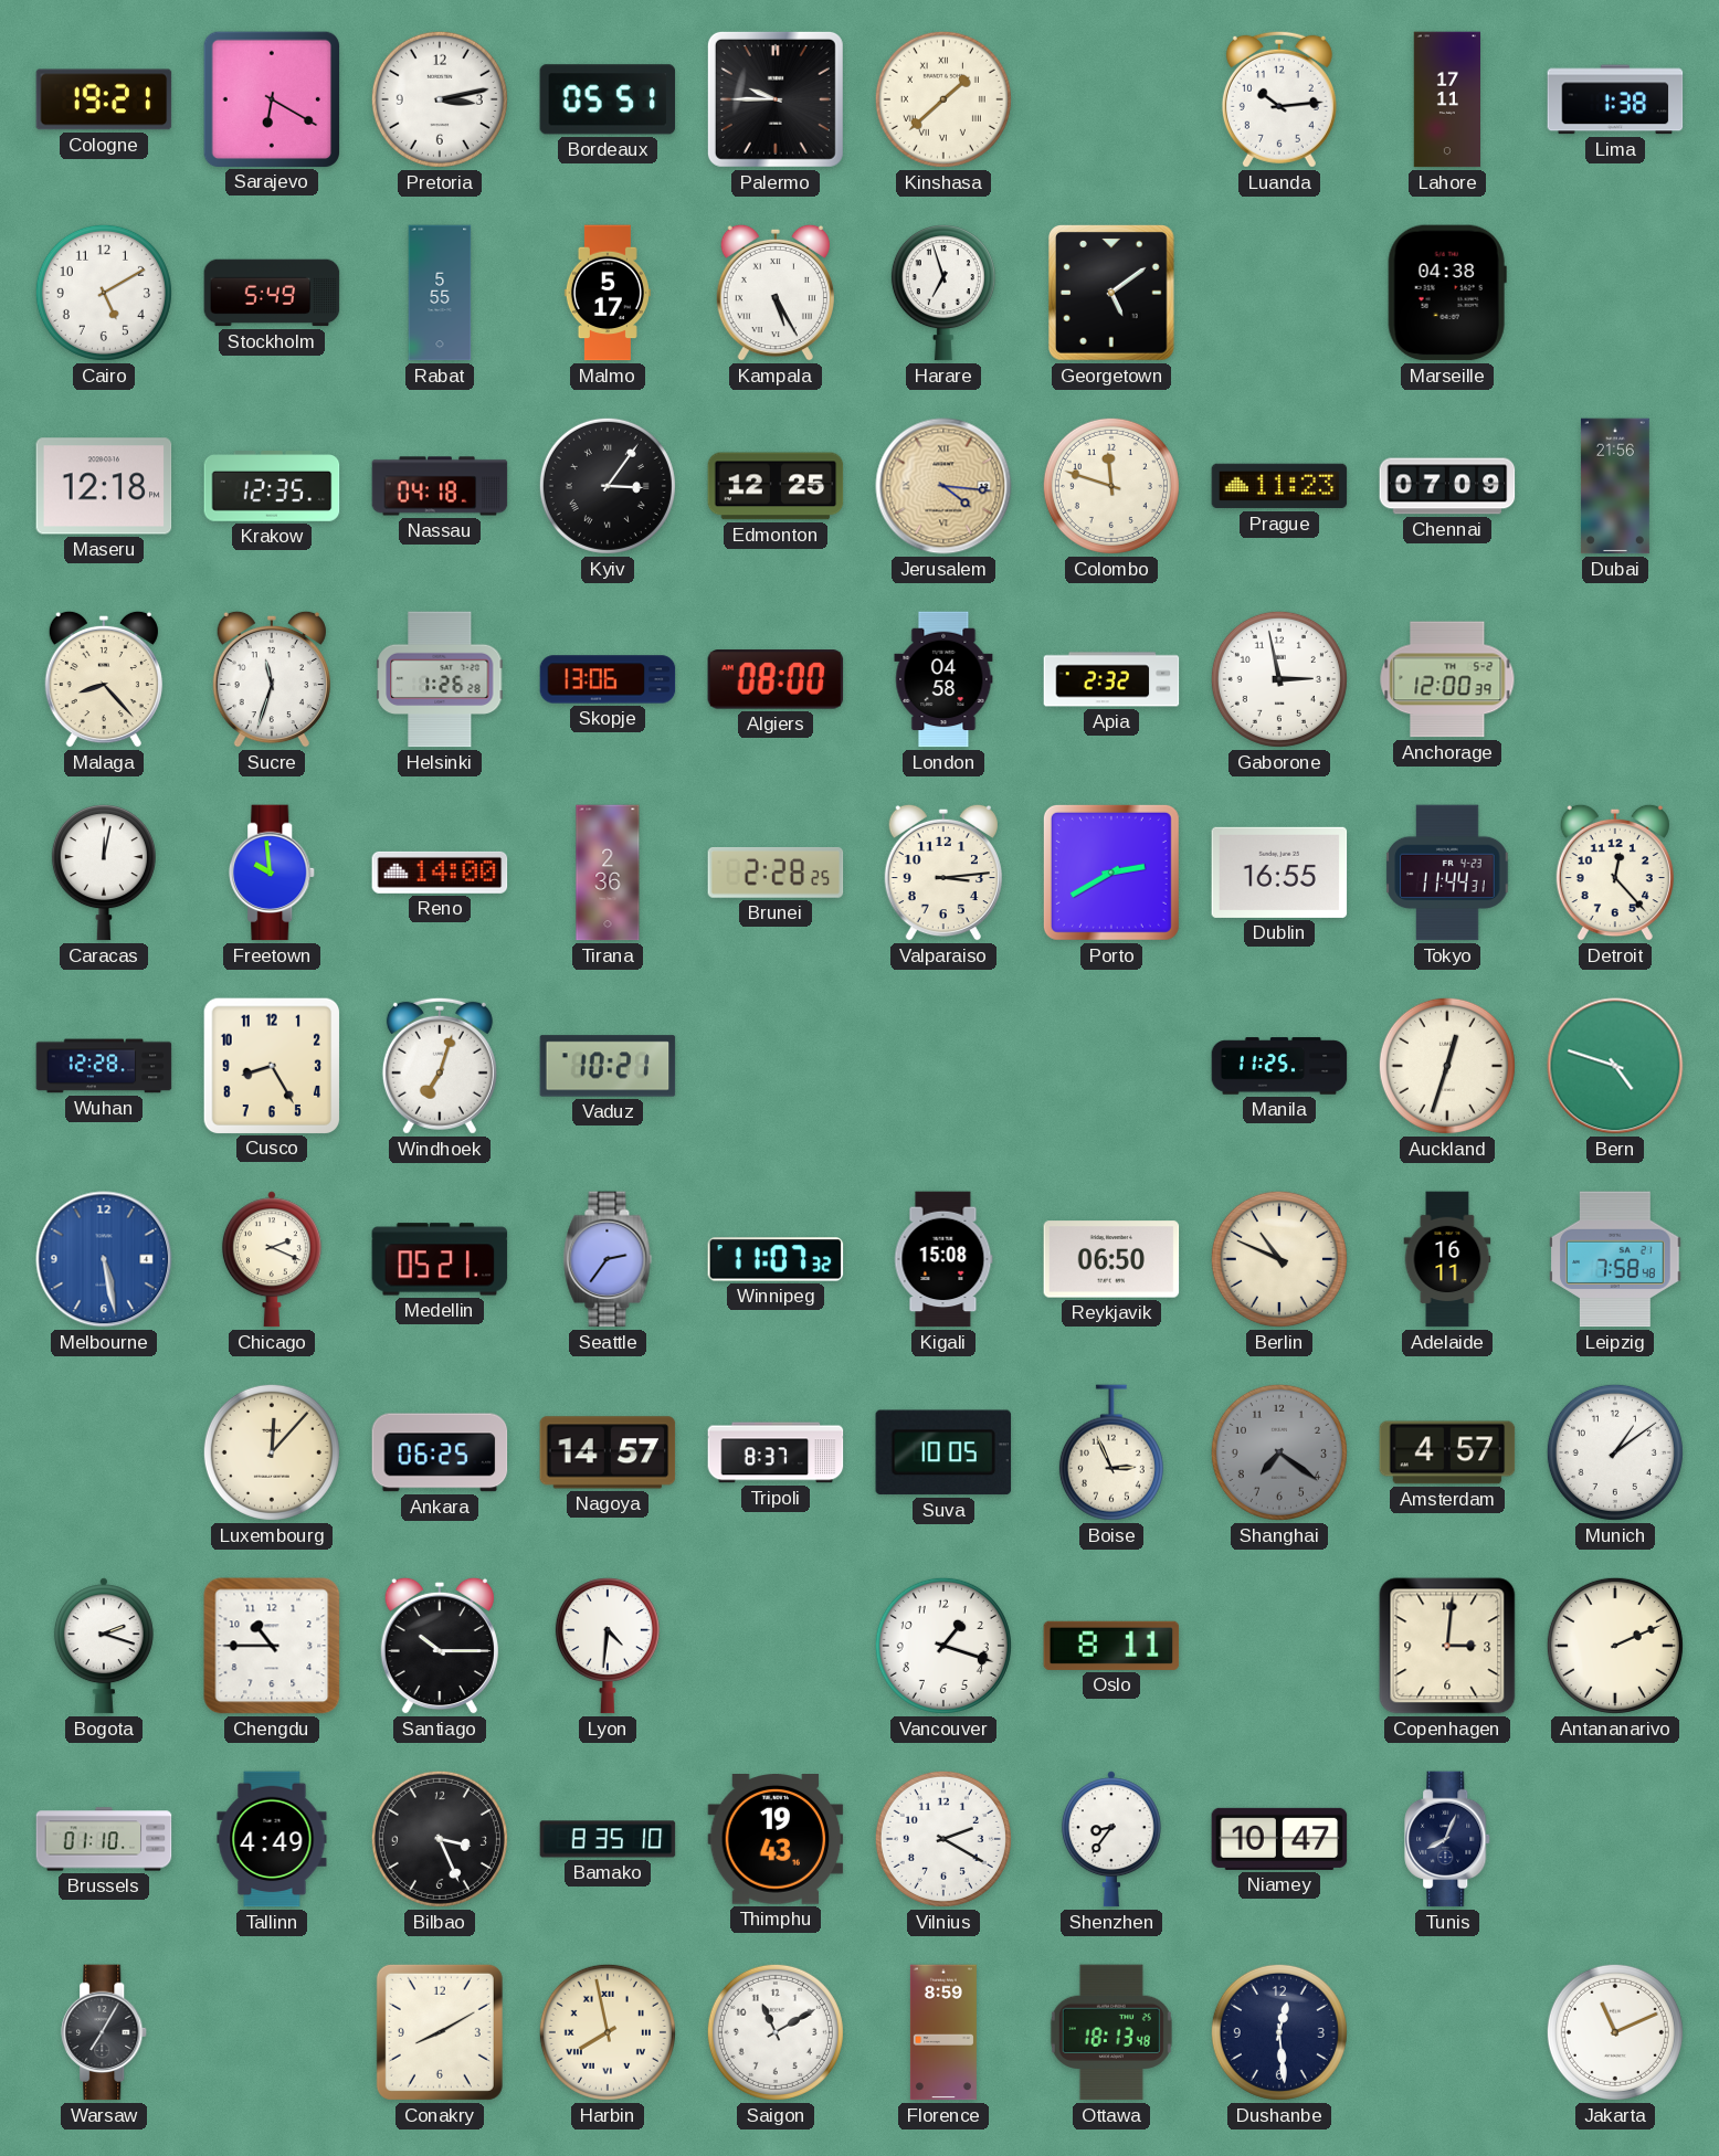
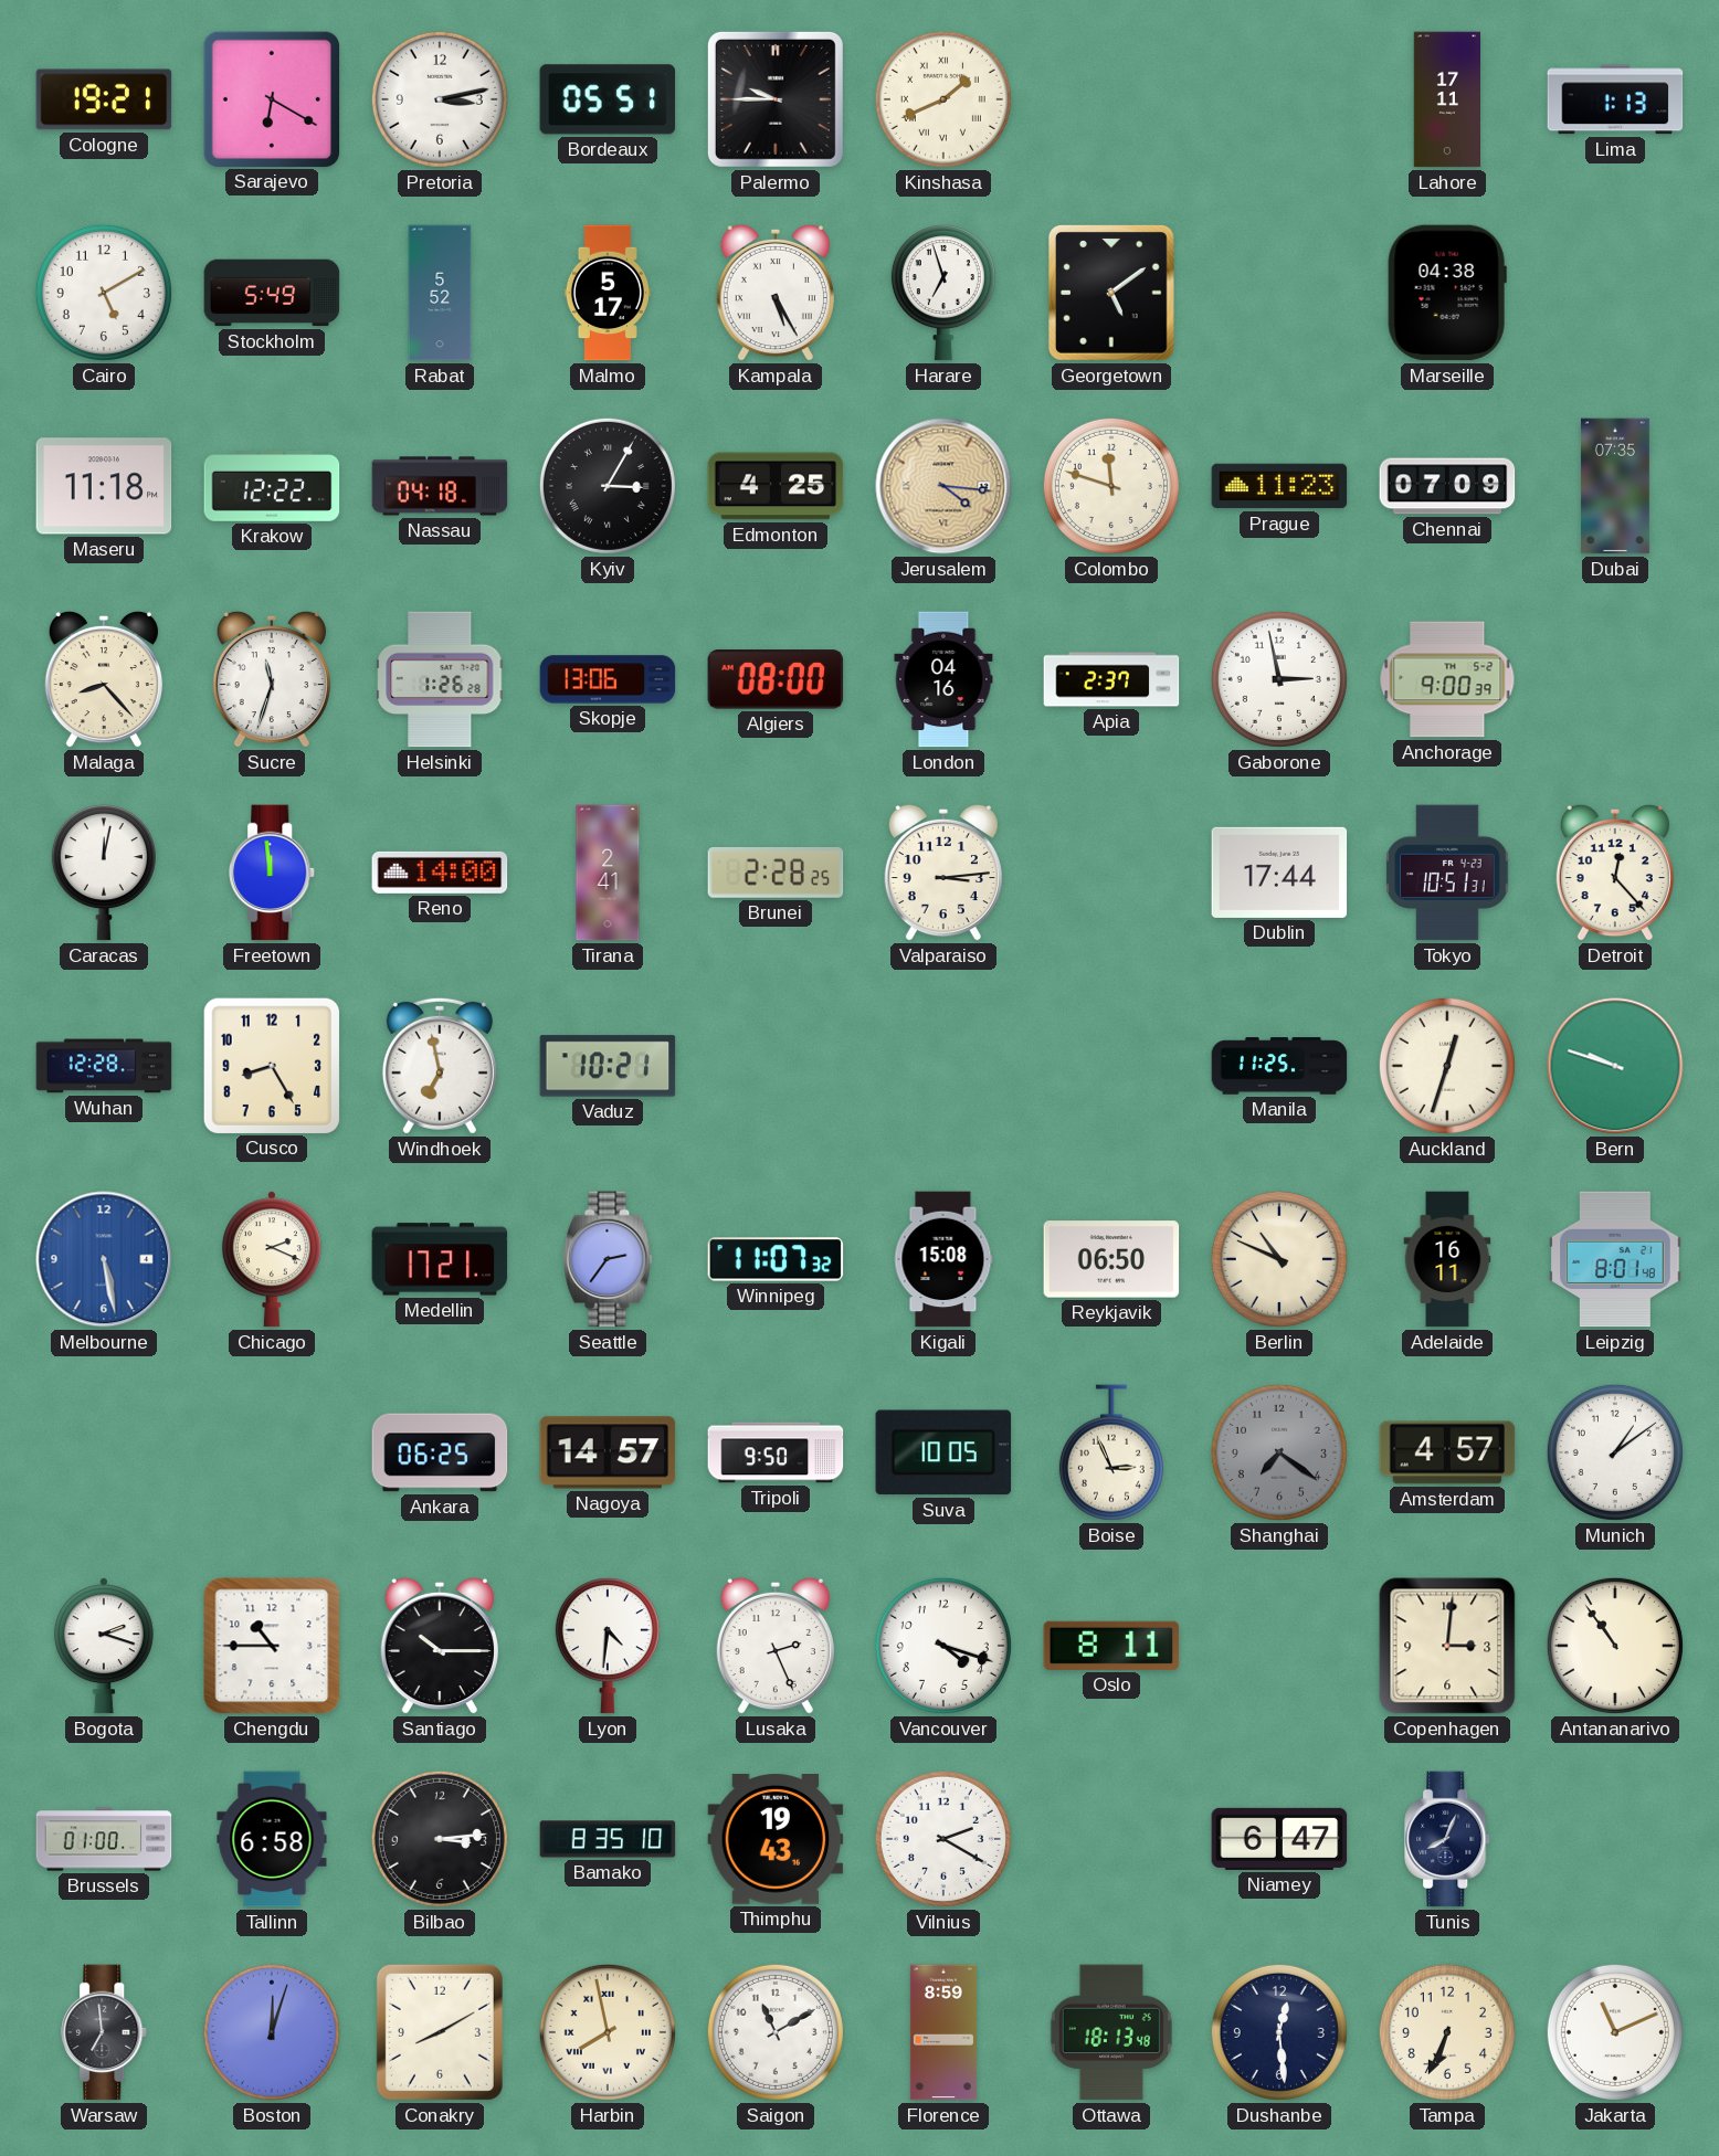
Kinshasa: 1:38 -> 1:41 (943, 99)
Luanda: 10:14 -> none (1279, 99)
Lima: 1:38 -> 1:13 (1615, 99)
Rabat: 5:55 -> 5:52 (440, 293)
Maseru: 12:18 -> 11:18 (104, 486)
Krakow: 12:35 -> 12:22 (272, 486)
Kyiv: 3:06 -> 3:05 (608, 486)
Edmonton: 12:25 -> 4:25 (776, 486)
Dubai: 21:56 -> 07:35 (1615, 486)
London: 04:58 -> 04:16 (943, 679)
Apia: 2:32 -> 2:37 (1111, 679)
Anchorage: 12:00 -> 9:00 (1447, 679)
Freetown: 9:59 -> 11:59 (273, 873)
Tirana: 2:36 -> 2:41 (608, 873)
Porto: 2:40 -> none (1111, 873)
Dublin: 16:55 -> 17:44 (1279, 873)
Tokyo: 11:44 -> 10:51 (1447, 873)
Windhoek: 7:03 -> 6:58 (440, 1066)
Bern: 4:48 -> 9:48 (1615, 1066)
Medellin: 05:21 -> 17:21 (440, 1259)
Leipzig: 7:58 -> 8:01 (1615, 1259)
Luxembourg: 12:07 -> none (272, 1452)
Tripoli: 8:37 -> 9:50 (776, 1452)
Lusaka: none -> 2:26 (776, 1646)
Vancouver: 1:18 -> 4:18 (943, 1646)
Antananarivo: 2:11 -> 10:54 (1615, 1646)
Brussels: 01:10 -> 01:00 (104, 1839)
Tallinn: 4:49 -> 6:58 (272, 1839)
Bilbao: 3:26 -> 3:14 (440, 1839)
Shenzhen: 8:36 -> none (1111, 1839)
Niamey: 10:47 -> 6:47 (1279, 1839)
Warsaw: 7:05 -> 6:59 (105, 2032)
Boston: none -> 12:03 (272, 2032)
Tampa: none -> 6:34 (1447, 2032)
